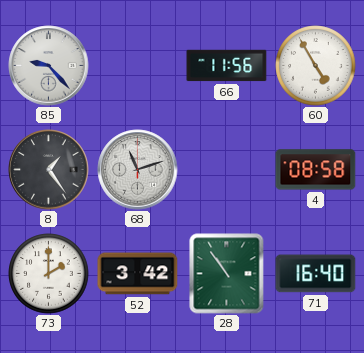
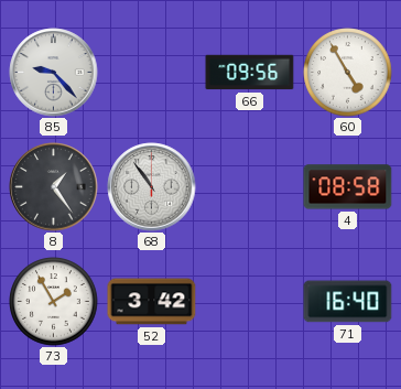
66: 11:56 -> 09:56 (250, 73)
68: 11:12 -> 10:54 (152, 187)
73: 2:00 -> 1:55 (54, 302)
28: 10:54 -> none (227, 274)
